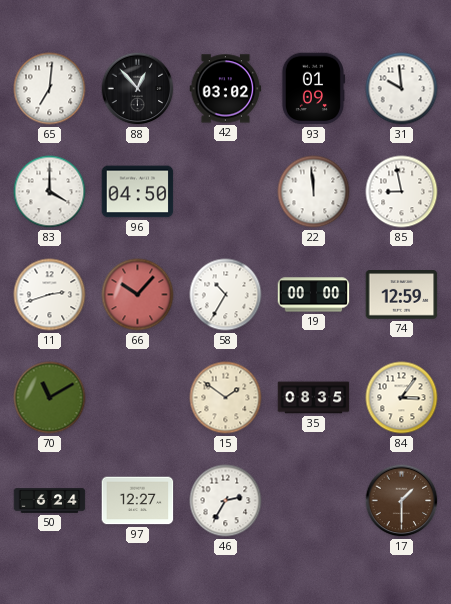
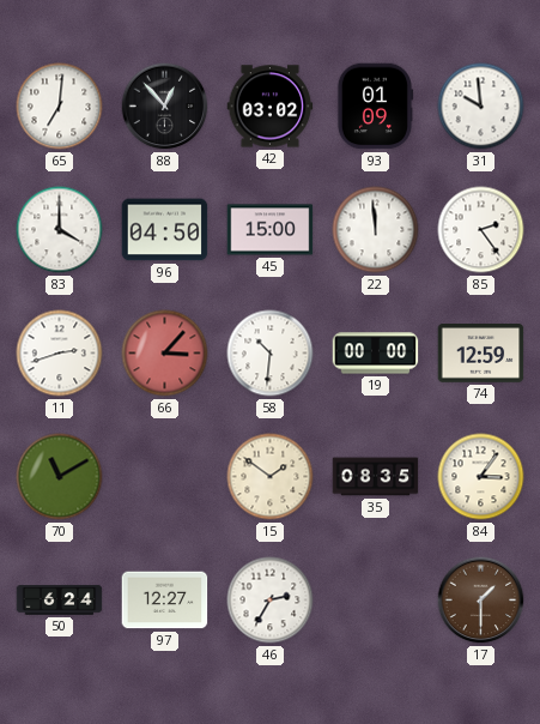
45: none -> 15:00 (271, 230)
85: 8:58 -> 2:24 (481, 230)
66: 10:07 -> 3:07 (165, 354)
58: 10:35 -> 10:31 (271, 354)
